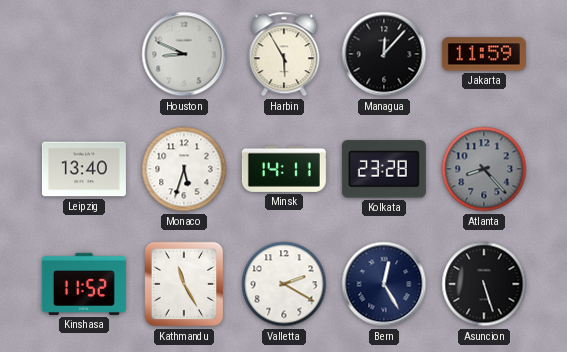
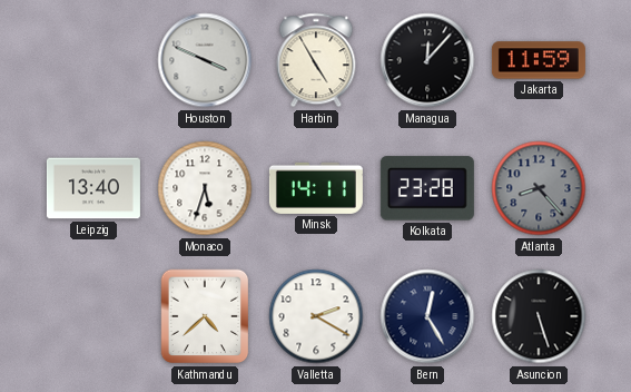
Houston: 8:49 -> 3:49 (205, 60)
Harbin: 5:55 -> 4:55 (316, 60)
Kinshasa: 11:52 -> none (84, 284)
Kathmandu: 11:25 -> 4:38 (205, 316)
